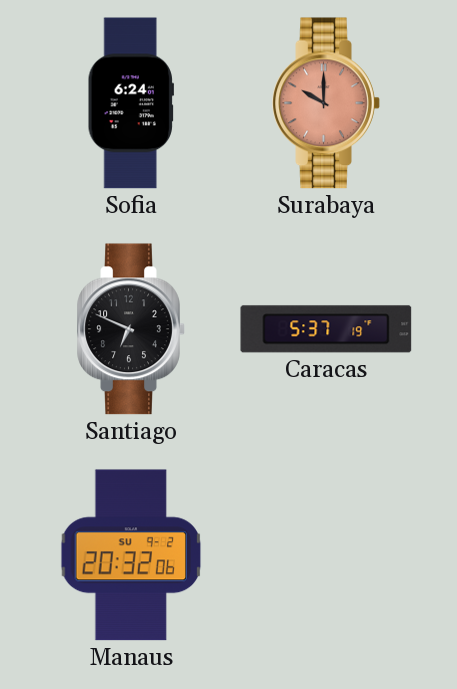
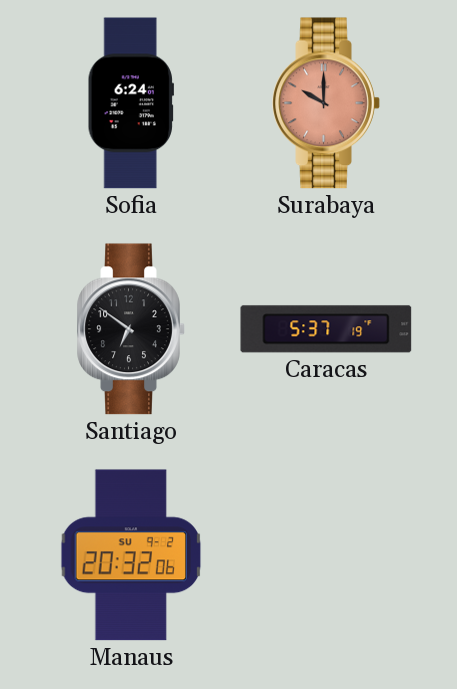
Santiago: 6:49 -> 6:51 (131, 329)
